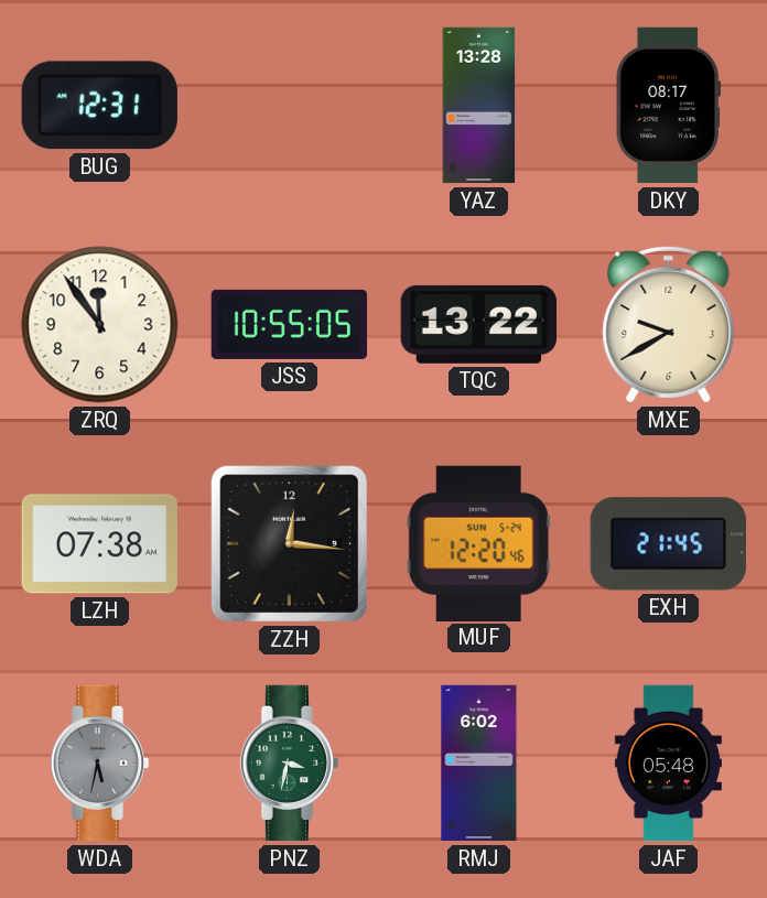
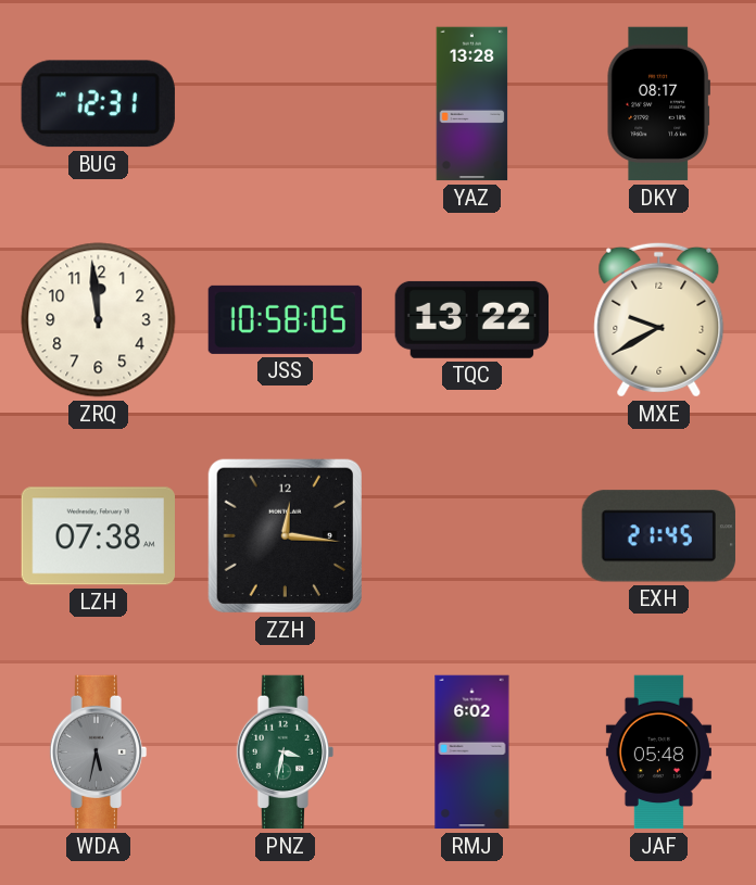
ZRQ: 11:54 -> 11:59 (99, 320)
JSS: 10:55 -> 10:58 (286, 319)
MUF: 12:20 -> none (478, 543)
